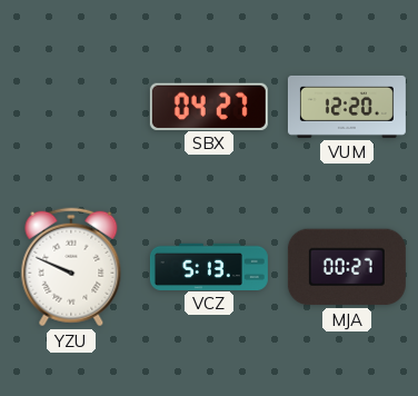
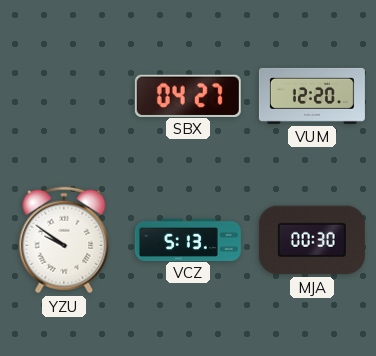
YZU: 9:49 -> 9:51 (64, 240)
MJA: 00:27 -> 00:30 (312, 240)
